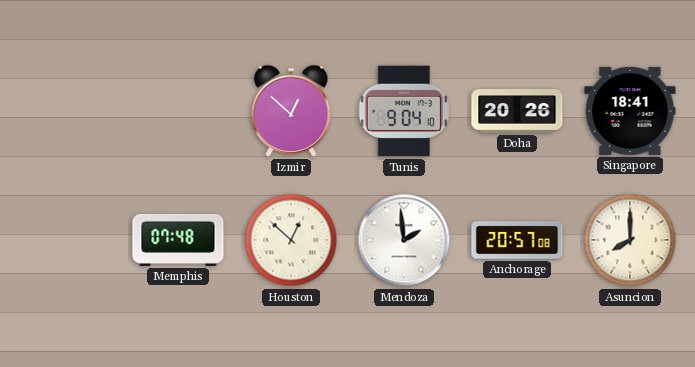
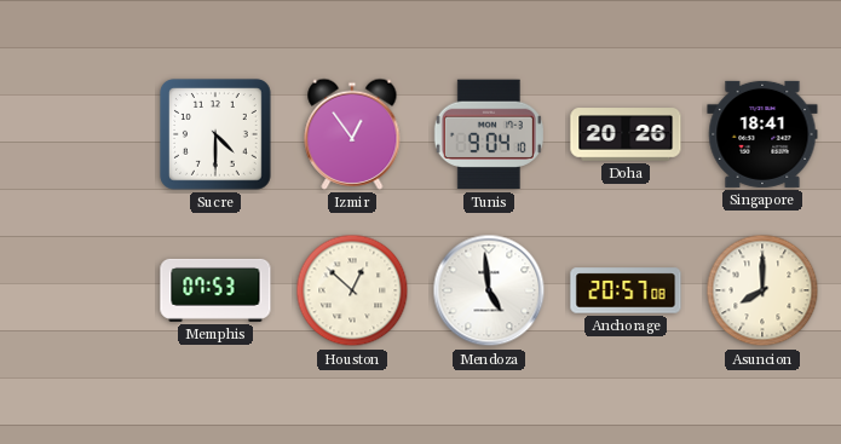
Sucre: none -> 4:30 (217, 135)
Izmir: 12:52 -> 12:54 (352, 134)
Memphis: 07:48 -> 07:53 (215, 290)
Mendoza: 1:59 -> 4:59 (489, 290)
